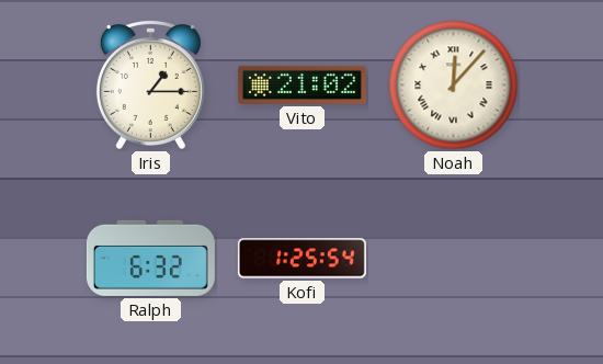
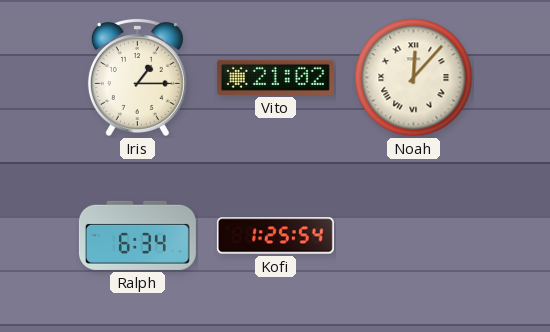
Ralph: 6:32 -> 6:34 (137, 235)
